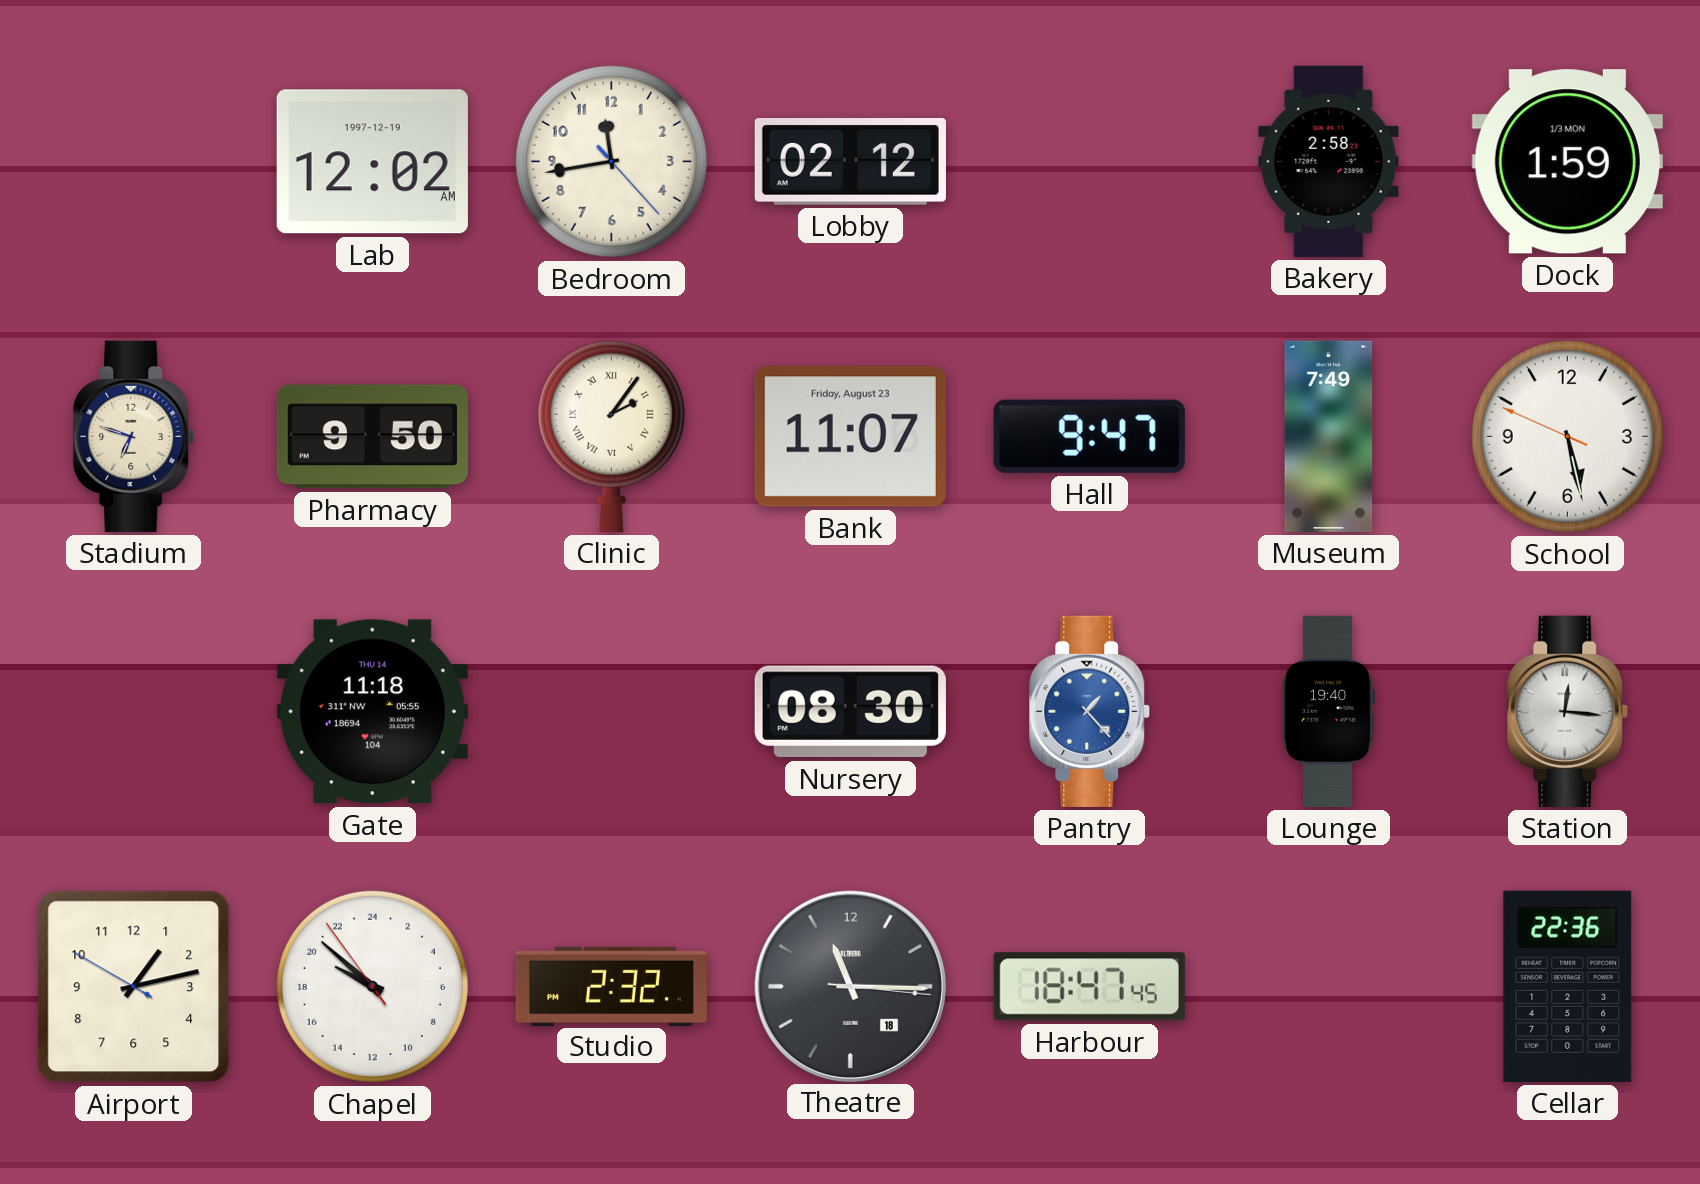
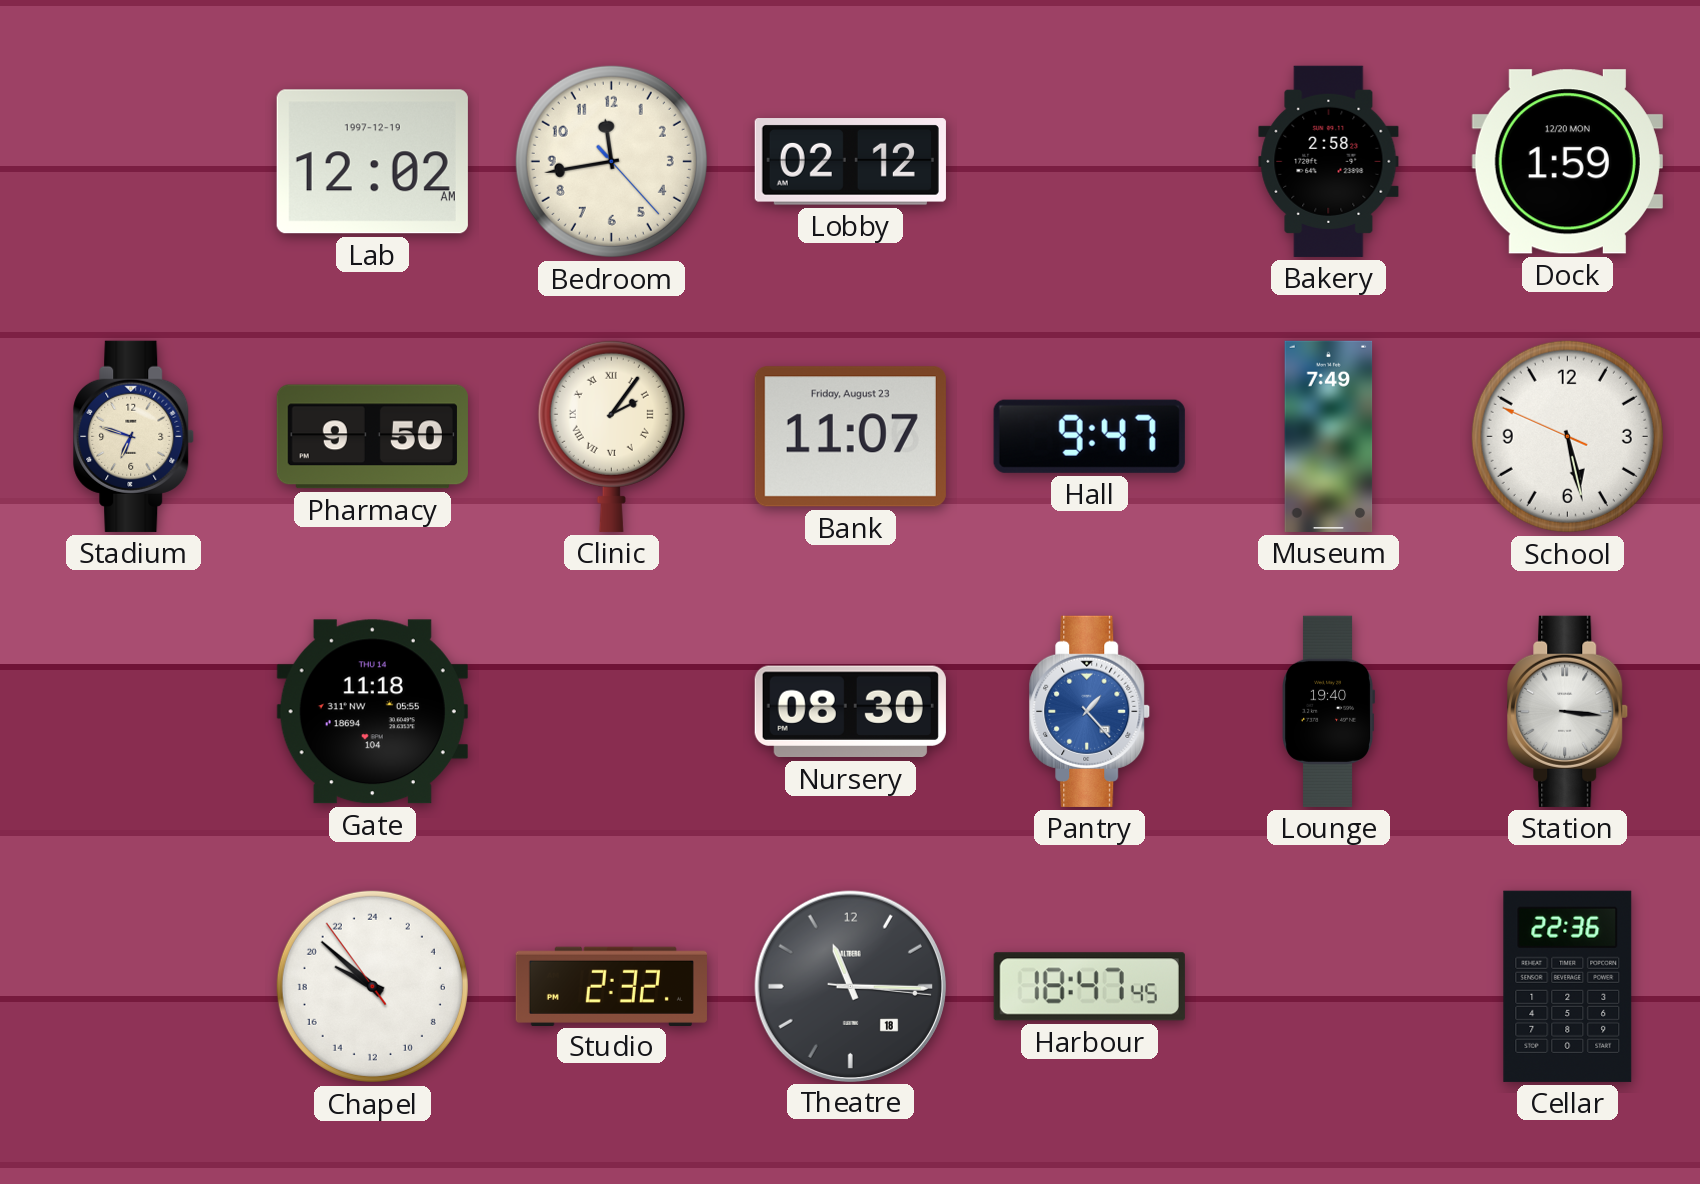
Dock date: 1/3 MON -> 12/20 MON (1567, 162)
Station: 12:16 -> 3:16 (1568, 711)
Airport: 1:12 -> none (134, 987)
